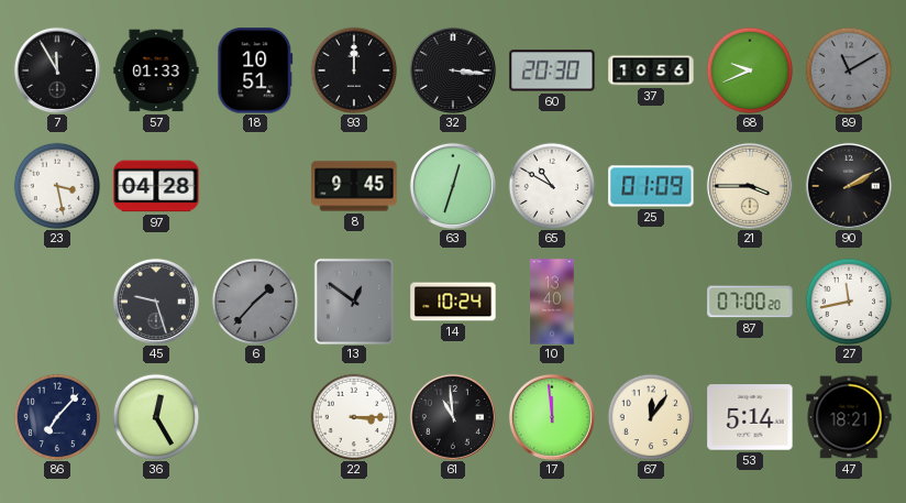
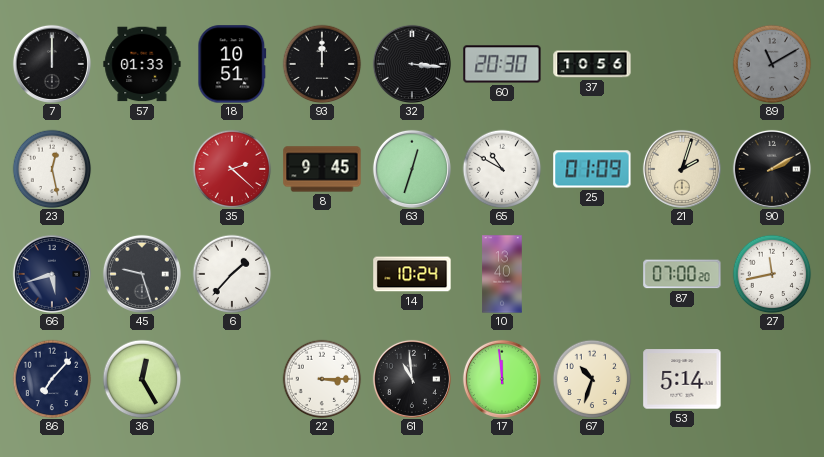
7: 11:55 -> 12:00 (52, 64)
68: 9:41 -> none (750, 70)
23: 3:28 -> 12:28 (52, 169)
97: 04:28 -> none (156, 186)
35: none -> 2:22 (232, 169)
21: 3:45 -> 2:03 (682, 169)
66: none -> 5:42 (52, 274)
6 dial: grey -> white (232, 274)
13: 12:51 -> none (354, 302)
67: 12:06 -> 10:33 (592, 379)
47: 18:21 -> none (849, 417)
